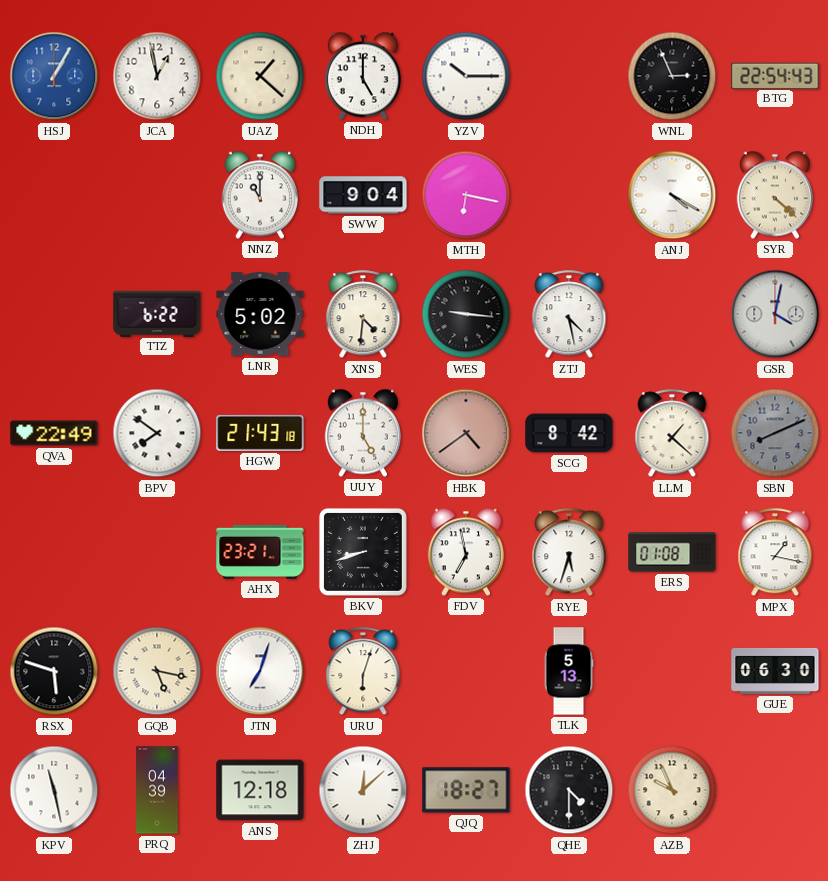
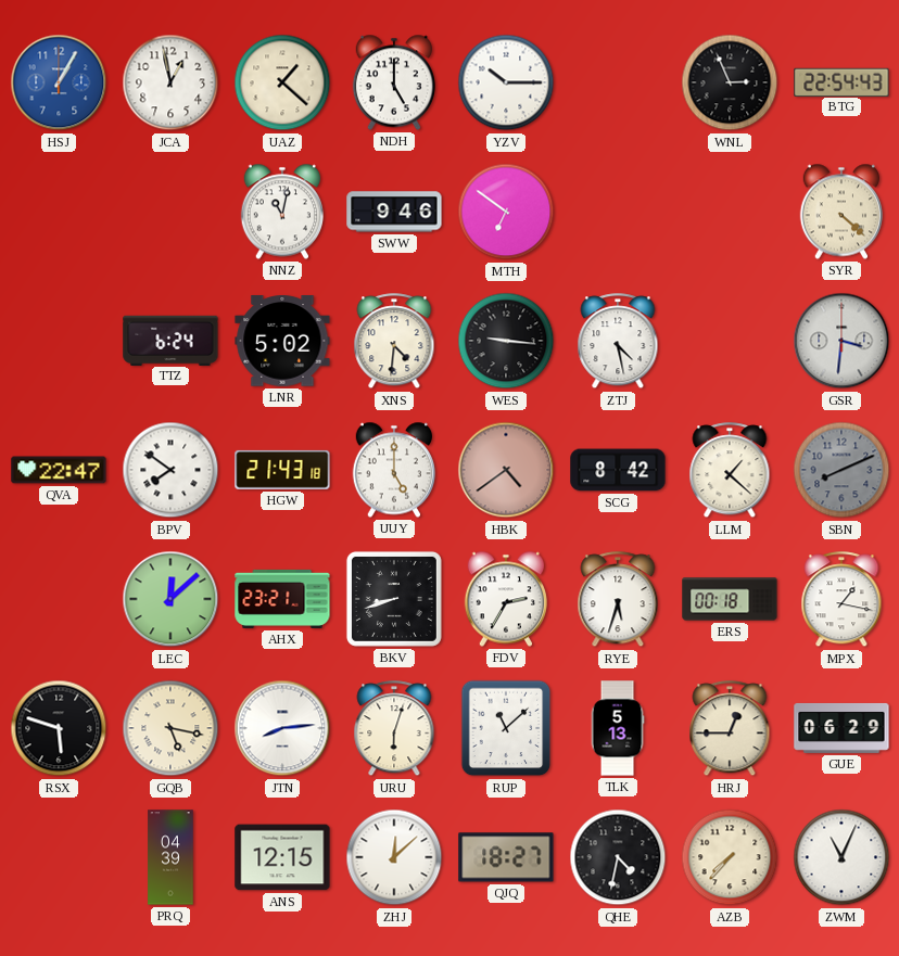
NNZ: 11:00 -> 11:02 (281, 212)
SWW: 9:04 -> 9:46 (394, 212)
MTH: 6:17 -> 6:51 (506, 212)
ANJ: 4:20 -> none (672, 195)
TTZ: 6:22 -> 6:24 (170, 340)
GSR: 4:02 -> 3:31 (841, 341)
QVA: 22:49 -> 22:47 (59, 470)
LEC: none -> 12:08 (170, 599)
FDV: 6:58 -> 2:35 (505, 599)
ERS: 01:08 -> 00:18 (730, 599)
JTN: 7:03 -> 8:14 (282, 728)
RUP: none -> 11:08 (506, 728)
HRJ: none -> 12:45 (730, 729)
GUE: 06:30 -> 06:29 (841, 728)
KPV: 11:28 -> none (54, 790)
ANS: 12:18 -> 12:15 (282, 857)
QHE: 4:30 -> 4:32 (618, 857)
AZB: 9:56 -> 7:37 (730, 857)
ZWM: none -> 11:04 (841, 857)
